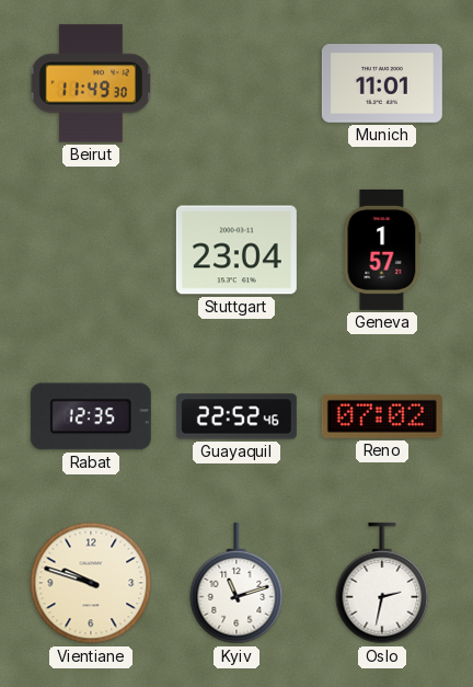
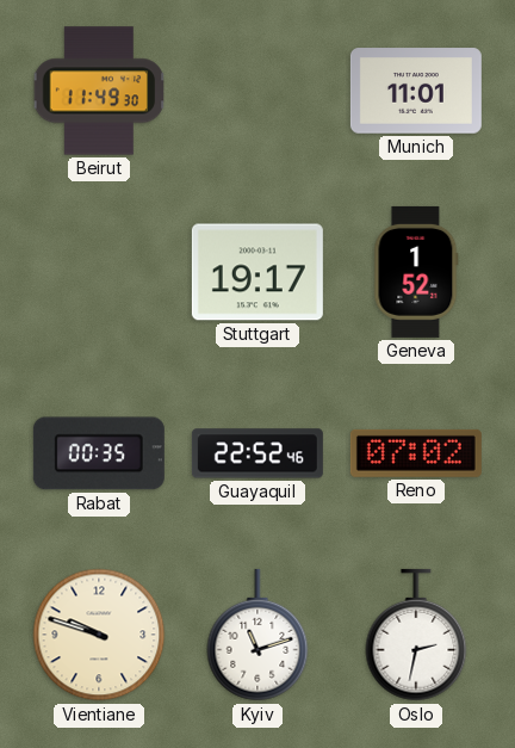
Stuttgart: 23:04 -> 19:17 (257, 272)
Geneva: 1:57 -> 1:52 (416, 272)
Rabat: 12:35 -> 00:35 (99, 453)
